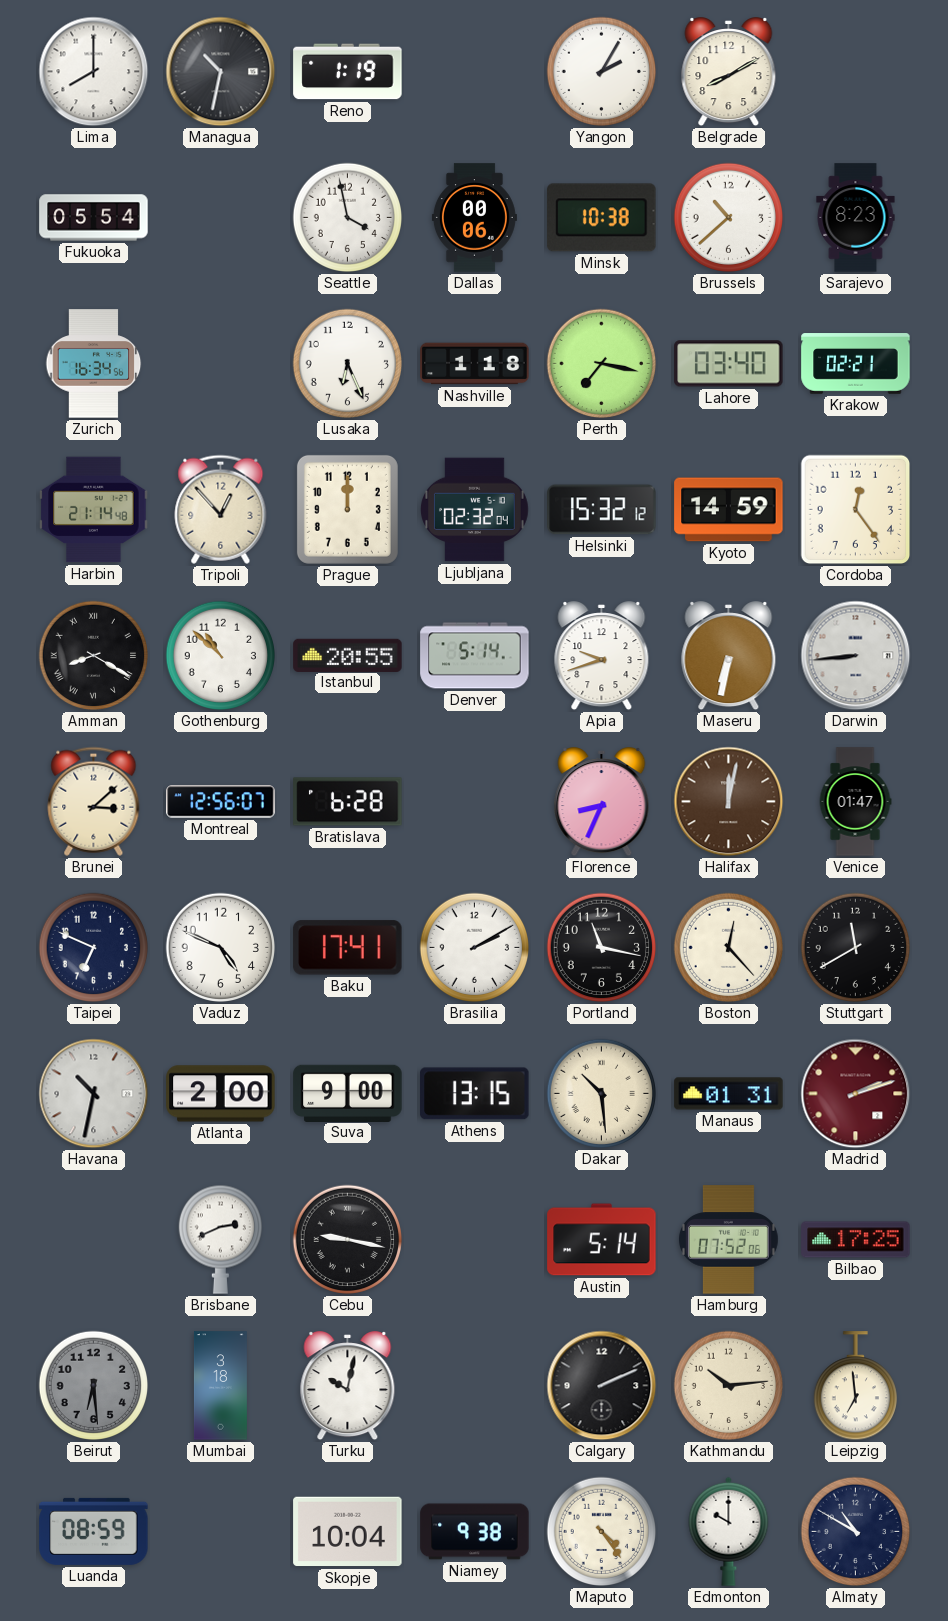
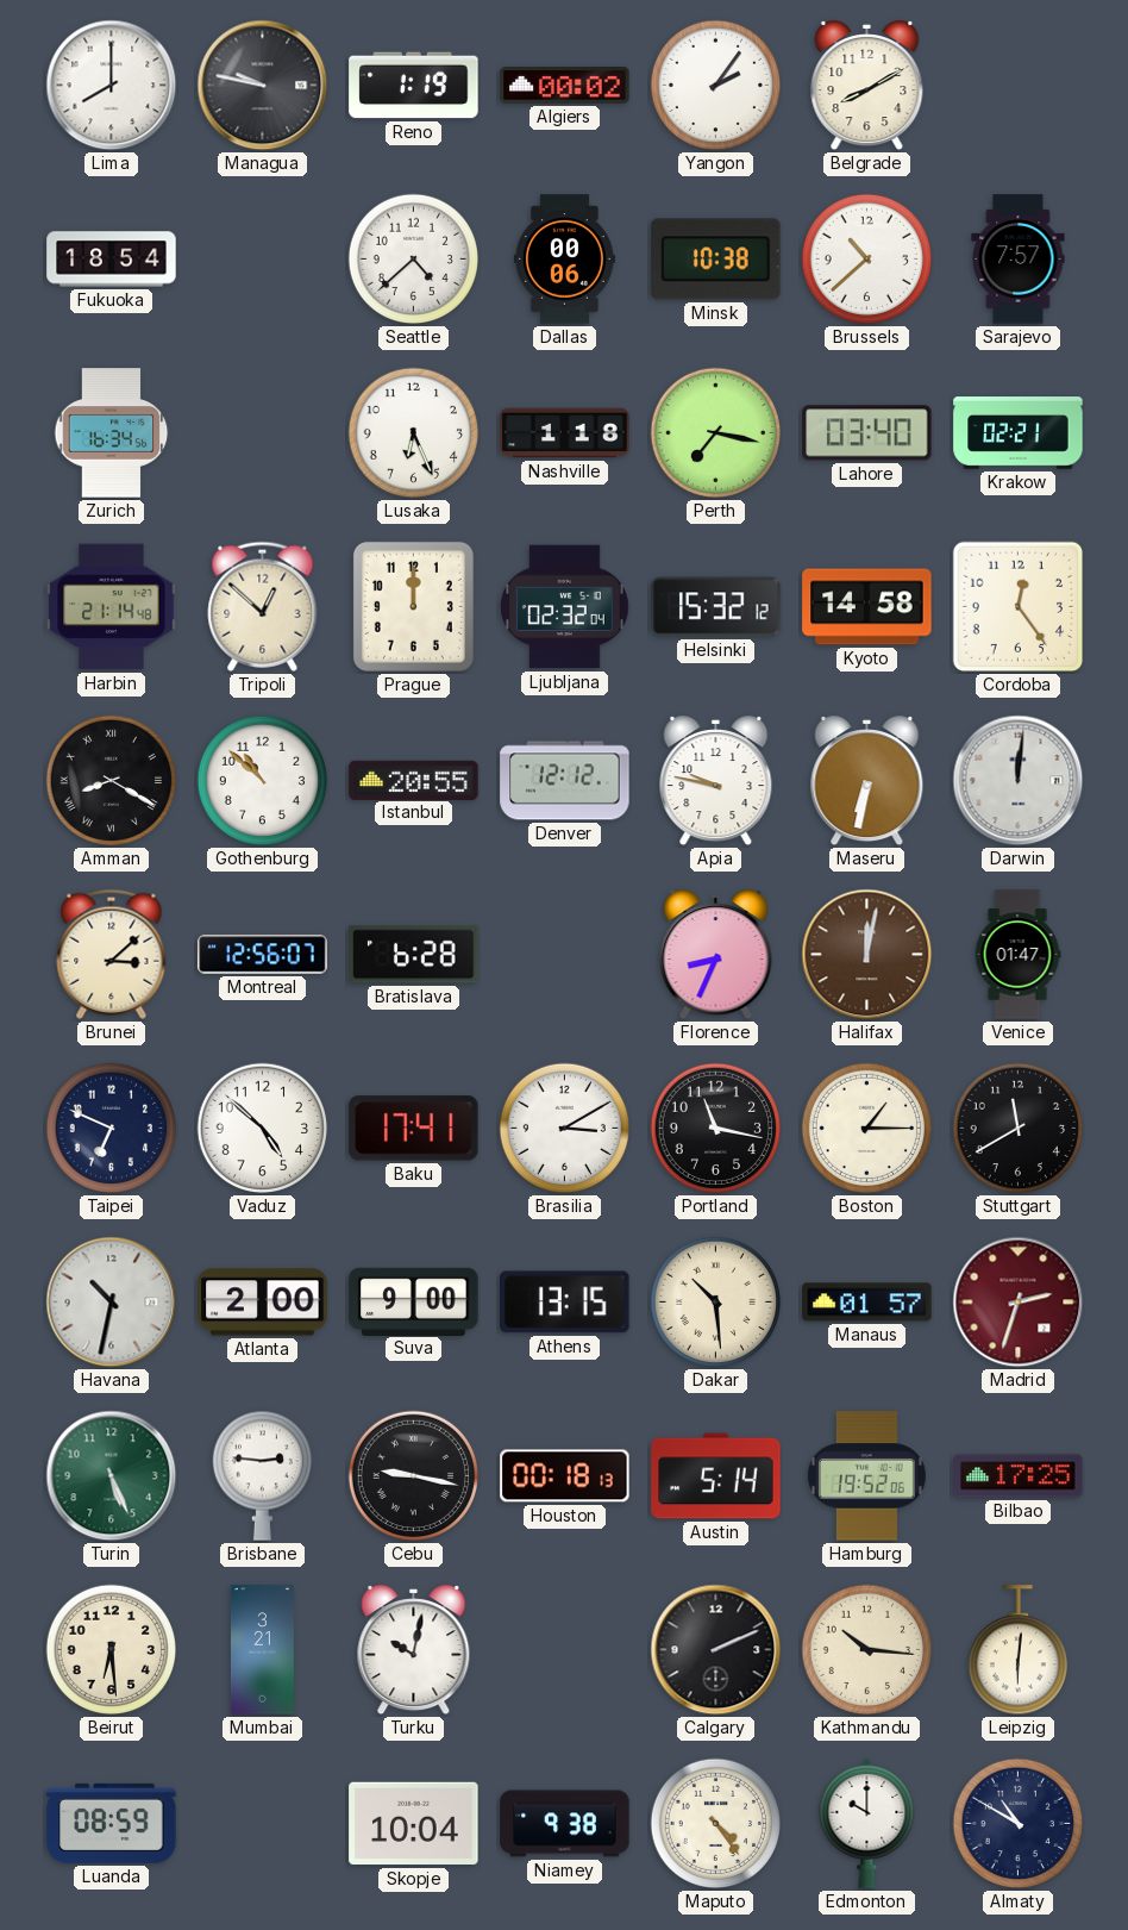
Managua: 10:32 -> 9:47 (263, 86)
Algiers: none -> 00:02 (565, 86)
Yangon: 2:05 -> 2:06 (716, 86)
Fukuoka: 05:54 -> 18:54 (112, 260)
Seattle: 3:58 -> 4:38 (414, 260)
Sarajevo: 8:23 -> 7:57 (1019, 260)
Tripoli: 12:53 -> 12:52 (263, 606)
Kyoto: 14:59 -> 14:58 (867, 607)
Denver: 5:14 -> 12:12 (565, 781)
Apia: 9:42 -> 9:47 (716, 781)
Darwin: 8:44 -> 12:01 (1019, 781)
Vaduz: 4:49 -> 4:52 (263, 1129)
Brasilia: 2:10 -> 3:10 (565, 1129)
Boston: 12:23 -> 1:15 (867, 1129)
Manaus: 01:31 -> 01:57 (867, 1303)
Madrid: 2:12 -> 2:33 (1019, 1303)
Turin: none -> 5:26 (112, 1476)
Brisbane: 2:41 -> 2:46 (262, 1475)
Houston: none -> 00:18 (565, 1476)
Hamburg: 07:52 -> 19:52 (866, 1476)
Beirut dial: grey -> cream (112, 1650)
Mumbai: 3:18 -> 3:21 (262, 1650)
Kathmandu: 10:14 -> 10:16 (867, 1650)
Leipzig: 6:59 -> 6:01 (1017, 1650)
